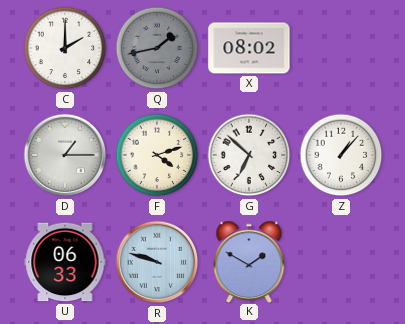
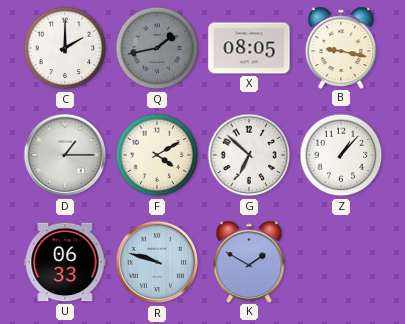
X: 08:02 -> 08:05 (249, 48)
B: none -> 9:17 (341, 47)
F: 4:12 -> 4:10 (157, 155)
